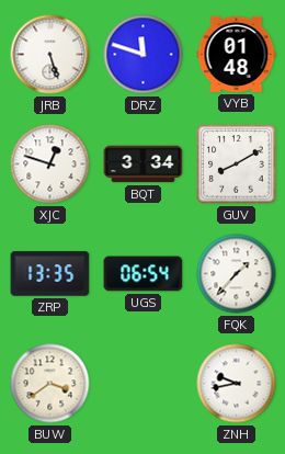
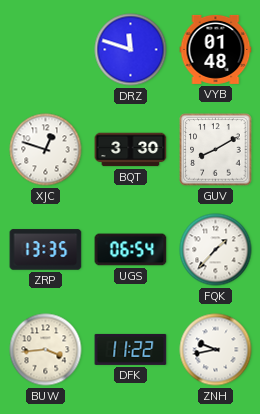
JRB: 5:27 -> none (50, 55)
BQT: 3:34 -> 3:30 (131, 150)
BUW: 3:39 -> 3:44 (46, 350)
DFK: none -> 11:22 (131, 349)
